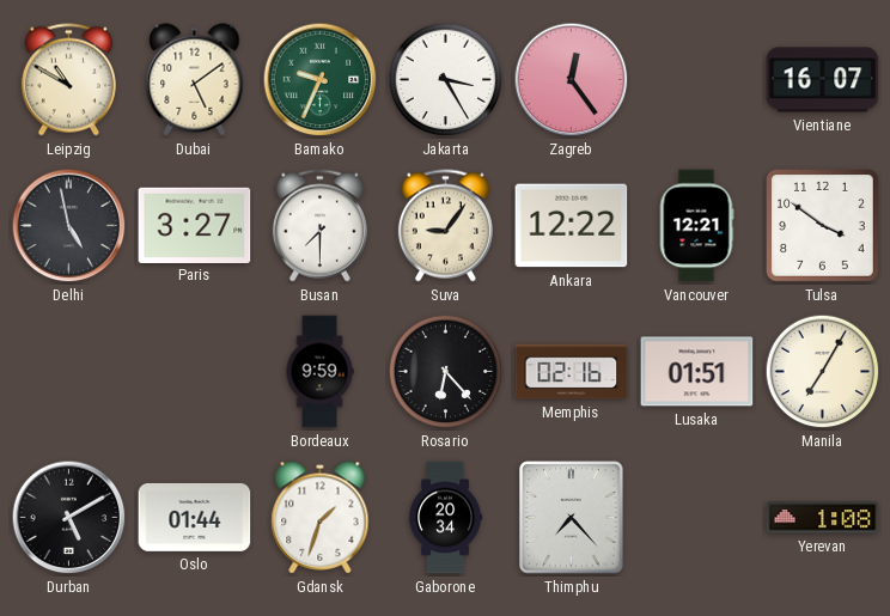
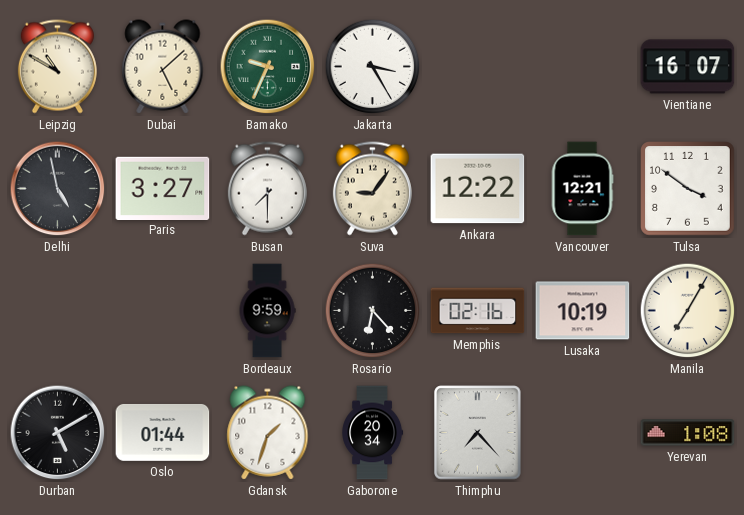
Dubai: 5:09 -> 5:08 (163, 67)
Zagreb: 12:24 -> none (572, 80)
Lusaka: 01:51 -> 10:19 (583, 311)
